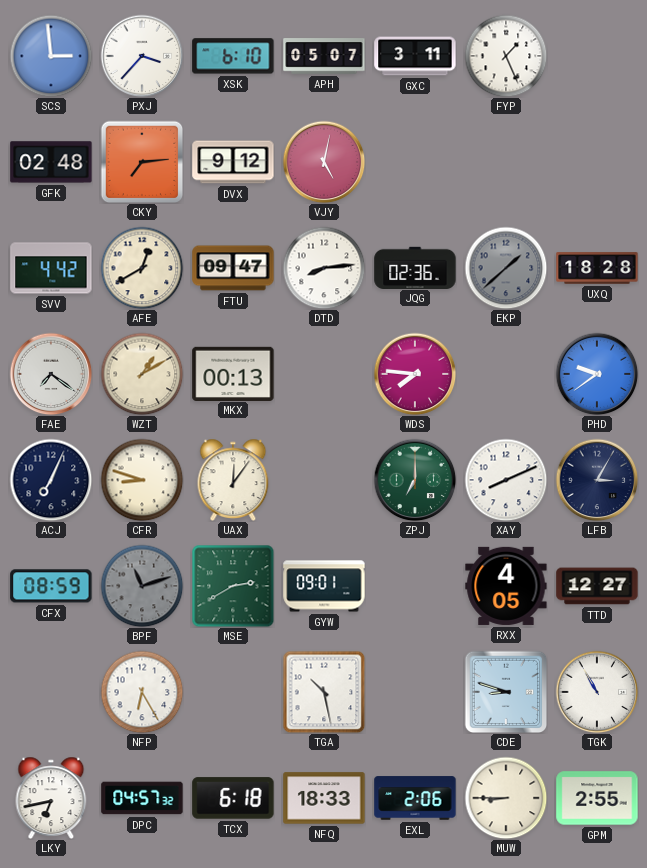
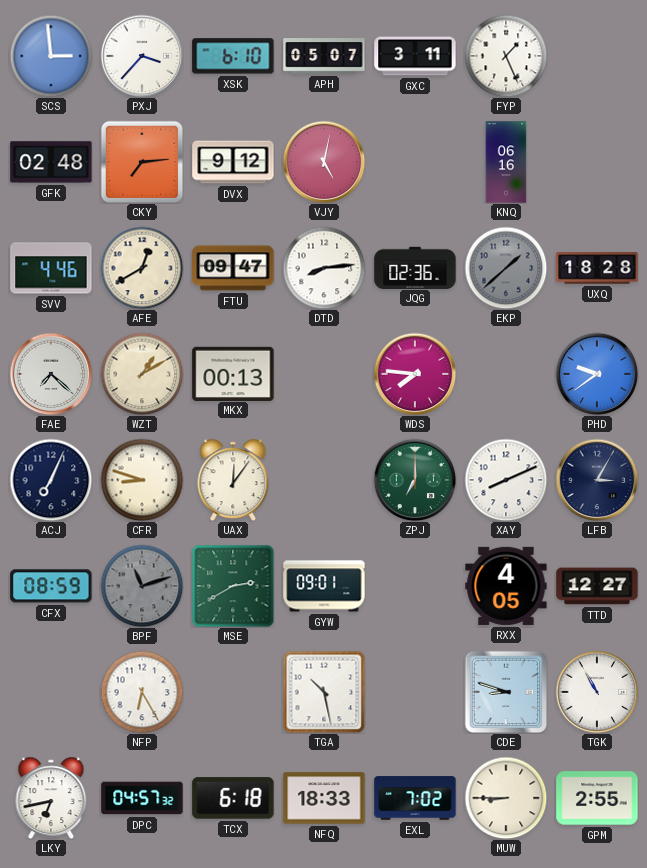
KNQ: none -> 06:16 (506, 162)
SVV: 4:42 -> 4:46 (51, 268)
FAE: 7:21 -> 7:22 (51, 374)
EXL: 2:06 -> 7:02 (415, 798)
